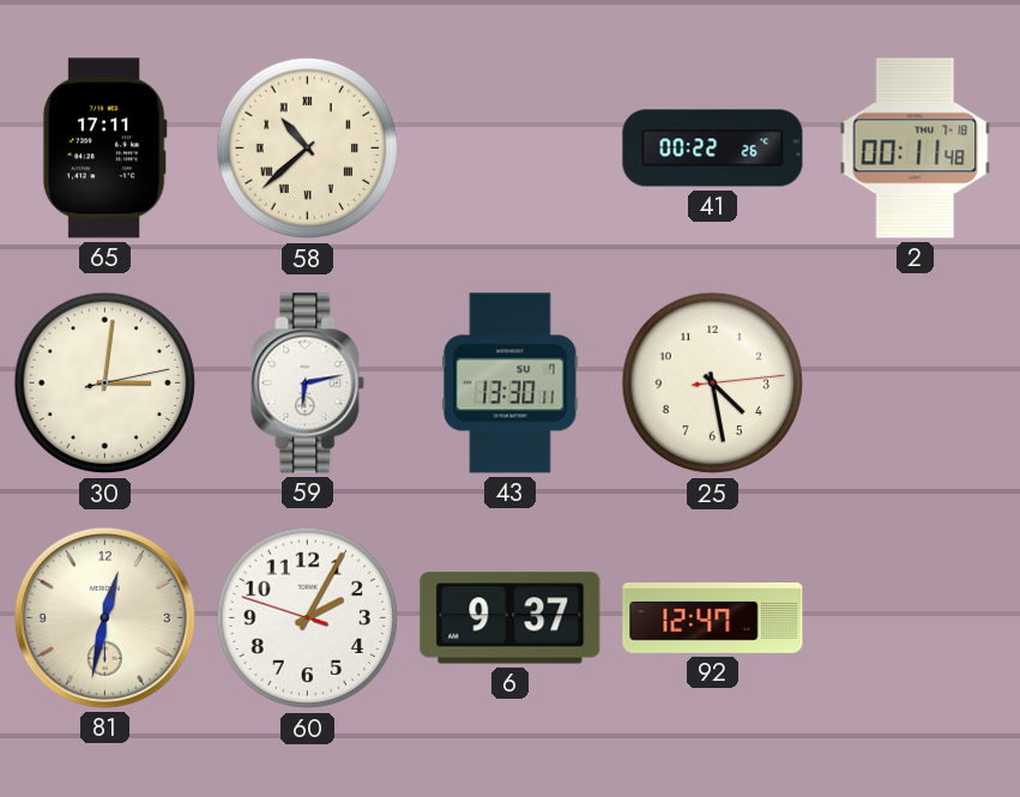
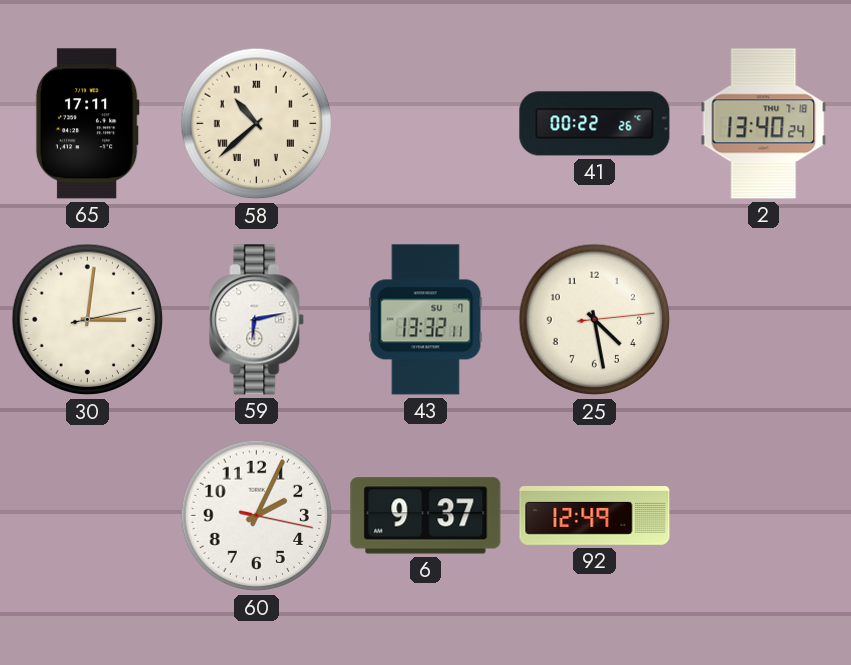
2: 00:11 -> 13:40 (764, 124)
43: 13:30 -> 13:32 (426, 320)
81: 12:32 -> none (104, 617)
60: 2:04:48 -> 2:04:17 (257, 516)
92: 12:47 -> 12:49 (595, 516)
